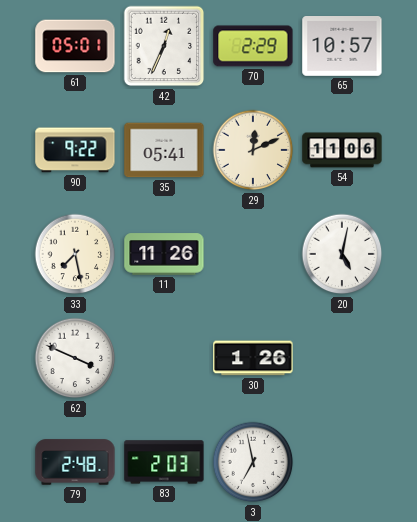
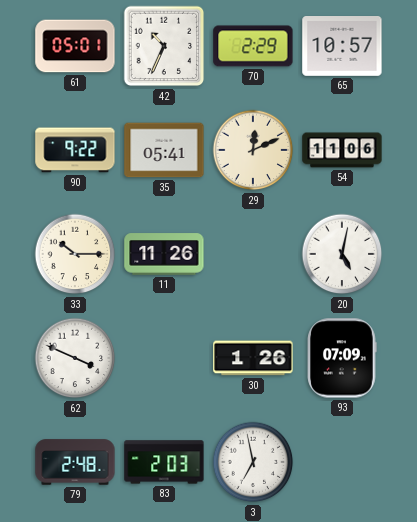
42: 12:34 -> 10:34 (164, 46)
33: 7:28 -> 10:15 (75, 254)
93: none -> 07:09 (342, 358)
